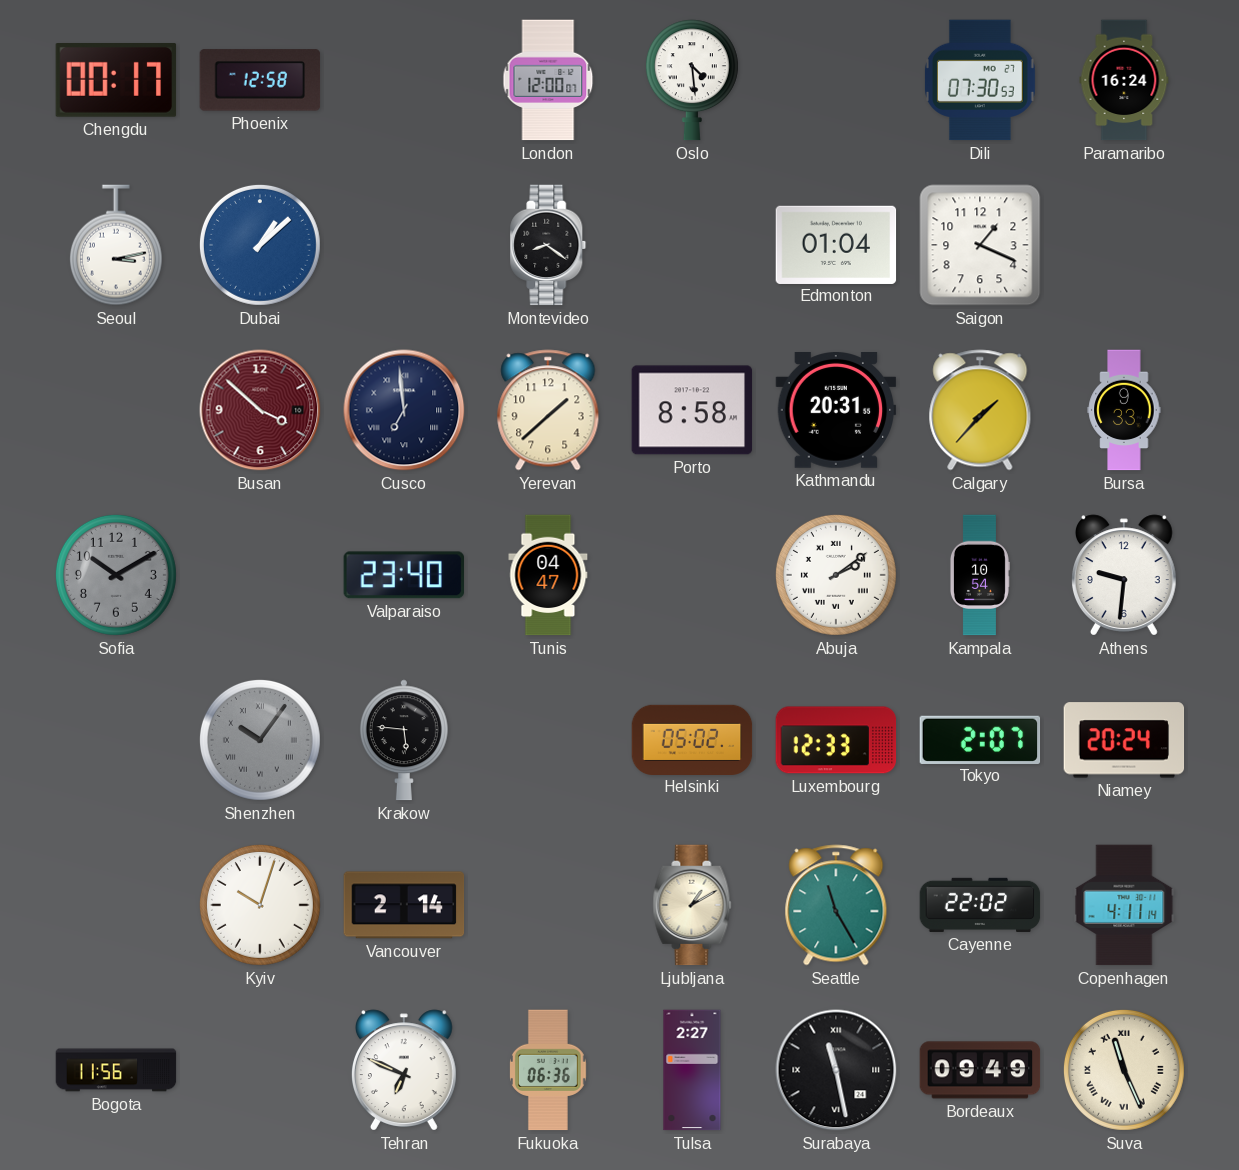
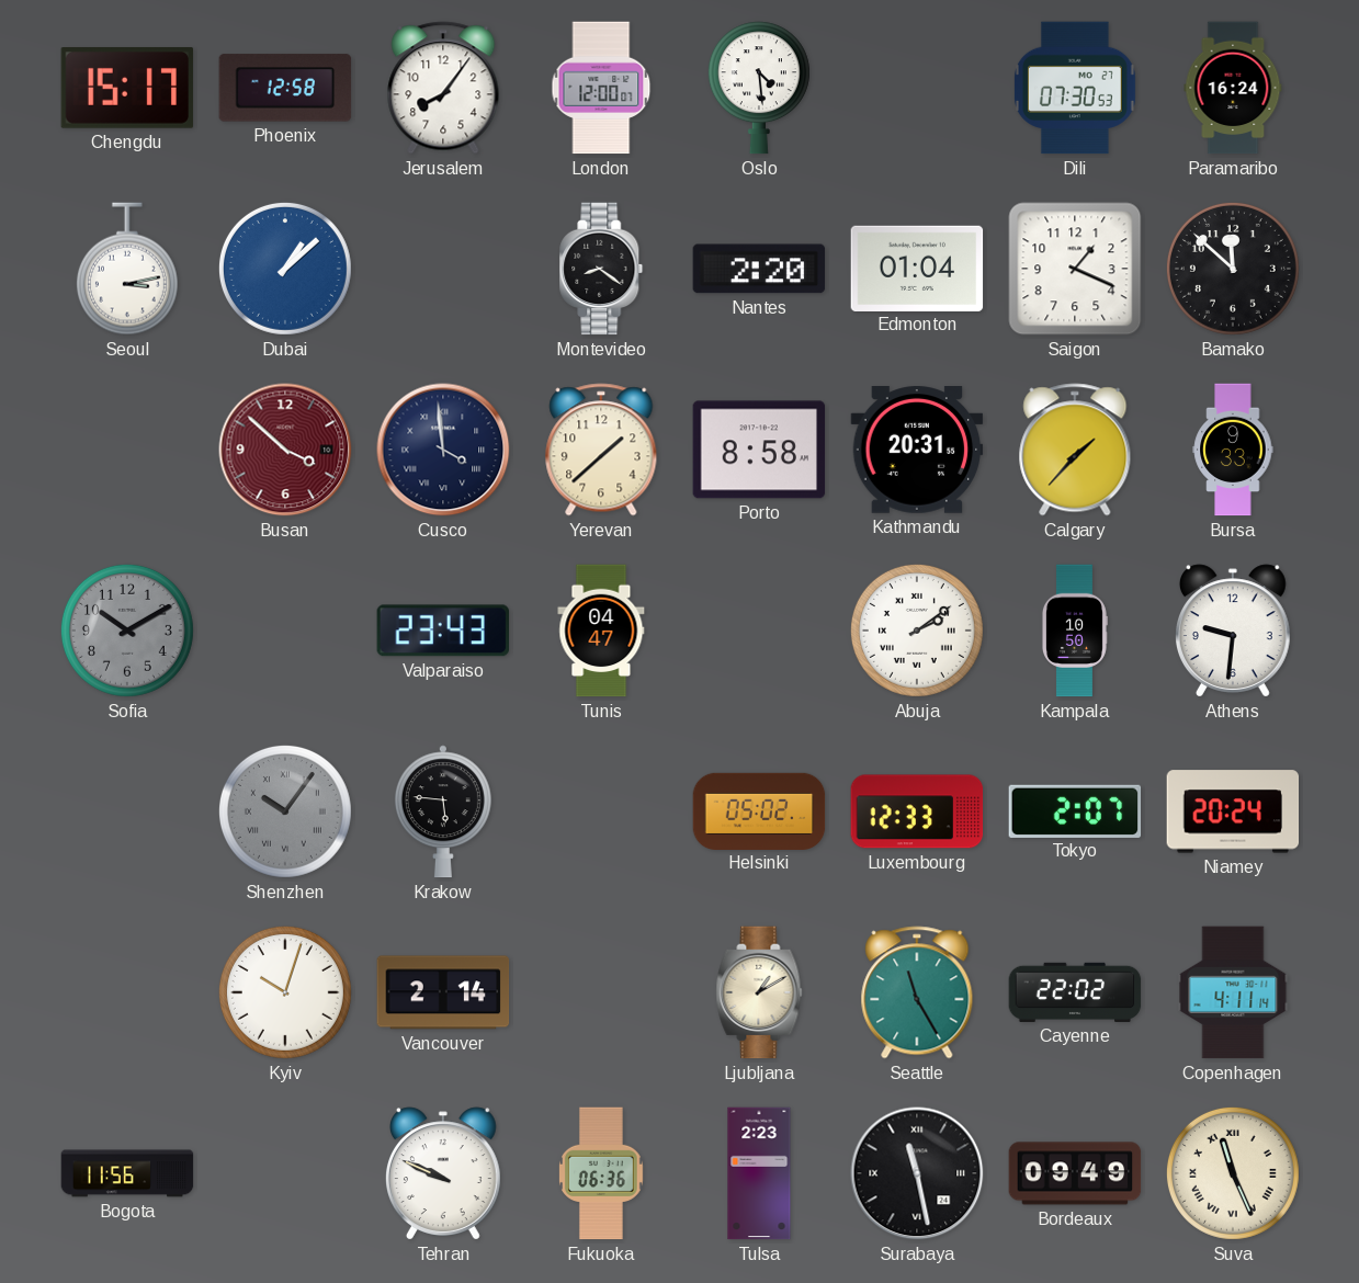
Chengdu: 00:17 -> 15:17 (127, 89)
Jerusalem: none -> 8:06 (443, 88)
Nantes: none -> 2:20 (759, 269)
Bamako: none -> 11:52 (1233, 269)
Cusco: 6:59 -> 3:59 (443, 450)
Valparaiso: 23:40 -> 23:43 (442, 631)
Kampala: 10:54 -> 10:50 (1074, 631)
Tehran: 6:49 -> 9:49 (443, 1173)
Tulsa: 2:27 -> 2:23 (759, 1173)
